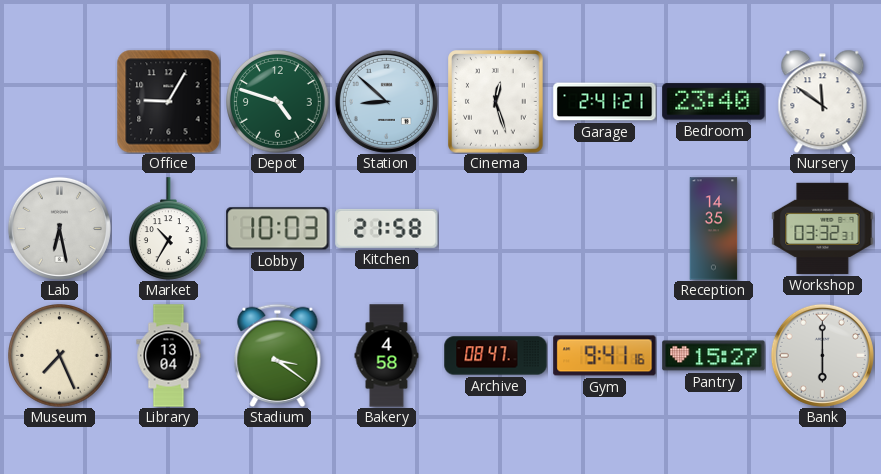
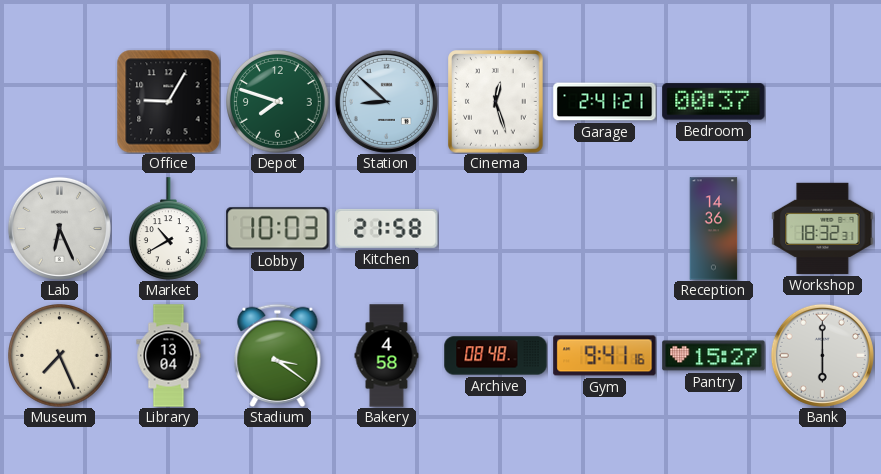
Depot: 4:48 -> 7:48 (278, 102)
Bedroom: 23:40 -> 00:37 (714, 102)
Nursery: 11:51 -> none (823, 101)
Lab: 6:28 -> 6:26 (59, 228)
Market: 10:35 -> 10:40 (169, 229)
Reception: 14:35 -> 14:36 (714, 229)
Workshop: 03:32 -> 18:32 (823, 228)
Archive: 08:47 -> 08:48 (496, 356)
